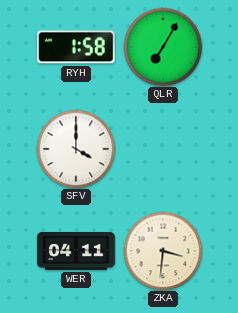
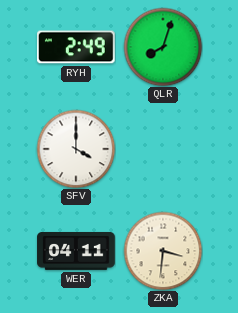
RYH: 1:58 -> 2:49 (77, 47)
QLR: 7:05 -> 8:03 (163, 47)
